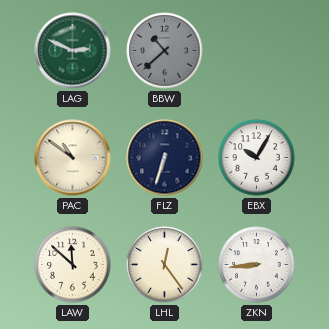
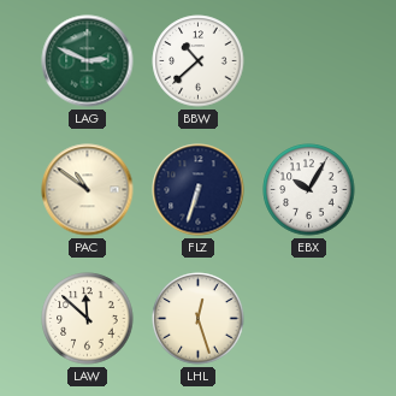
BBW dial: grey -> white (199, 61)
LHL: 12:24 -> 12:27 (199, 319)
ZKN: 8:44 -> none (257, 265)
